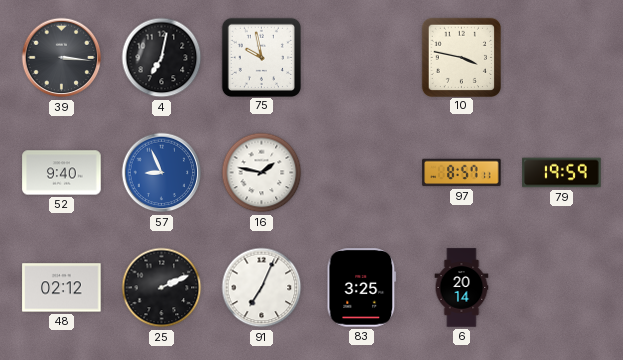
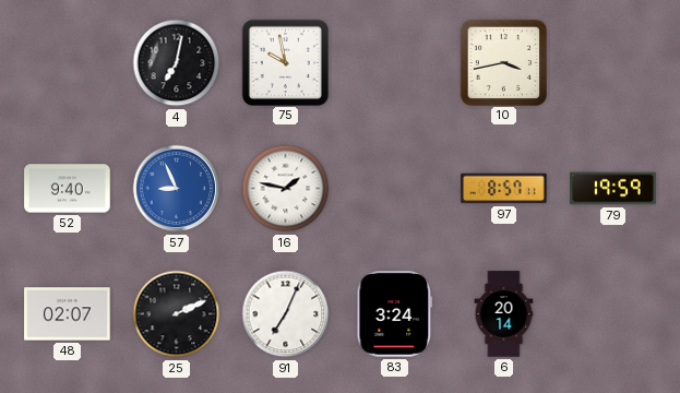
39: 3:16 -> none (62, 58)
10: 3:47 -> 3:43 (503, 62)
48: 02:12 -> 02:07 (68, 314)
83: 3:25 -> 3:24 (395, 314)
